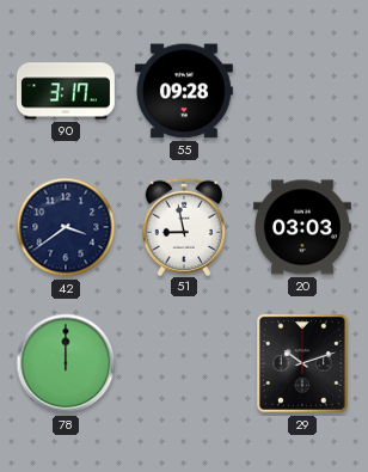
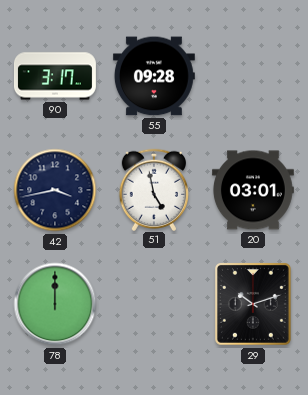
42: 3:39 -> 3:43 (55, 190)
51: 8:58 -> 4:58 (153, 189)
20: 03:03 -> 03:01 (253, 190)
